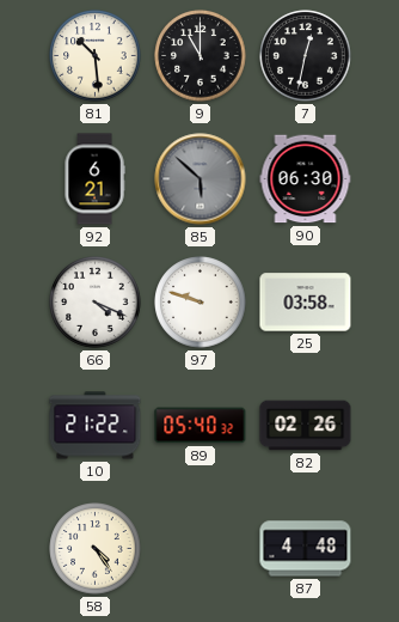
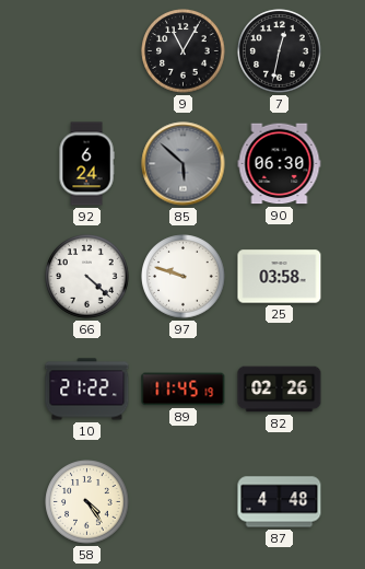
81: 10:29 -> none (96, 56)
9: 11:00 -> 11:05 (184, 51)
92: 6:21 -> 6:24 (86, 164)
66: 4:19 -> 4:22 (87, 277)
89: 05:40 -> 11:45 (184, 390)
